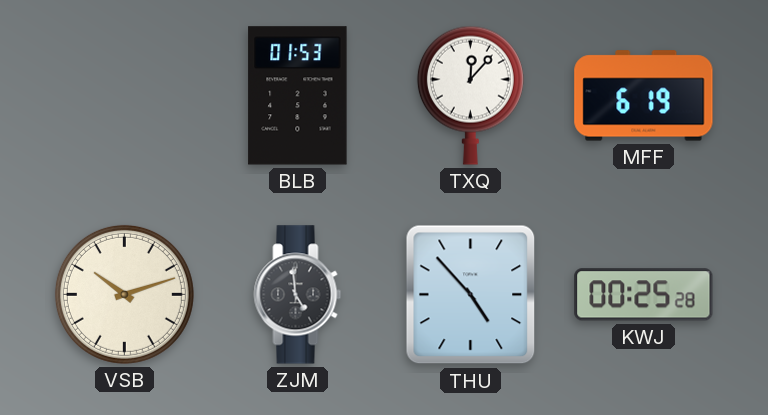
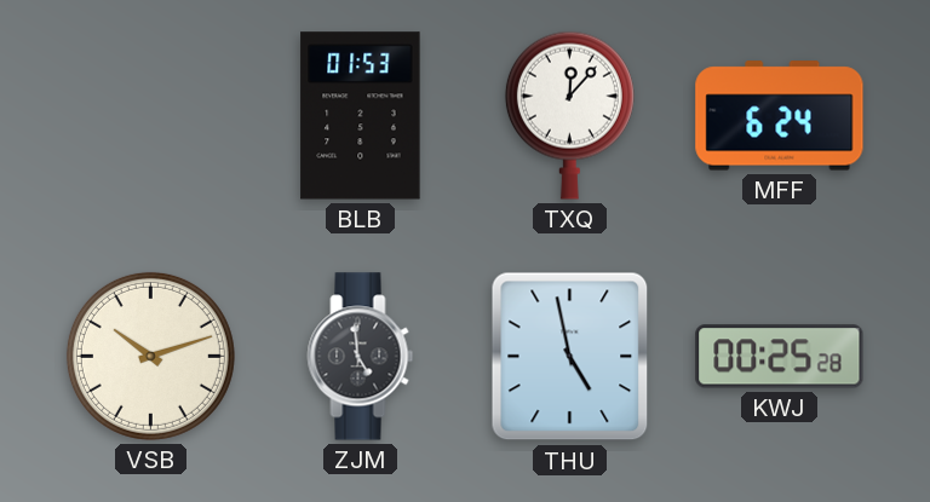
MFF: 6:19 -> 6:24 (780, 116)
THU: 4:53 -> 4:58 (570, 357)
